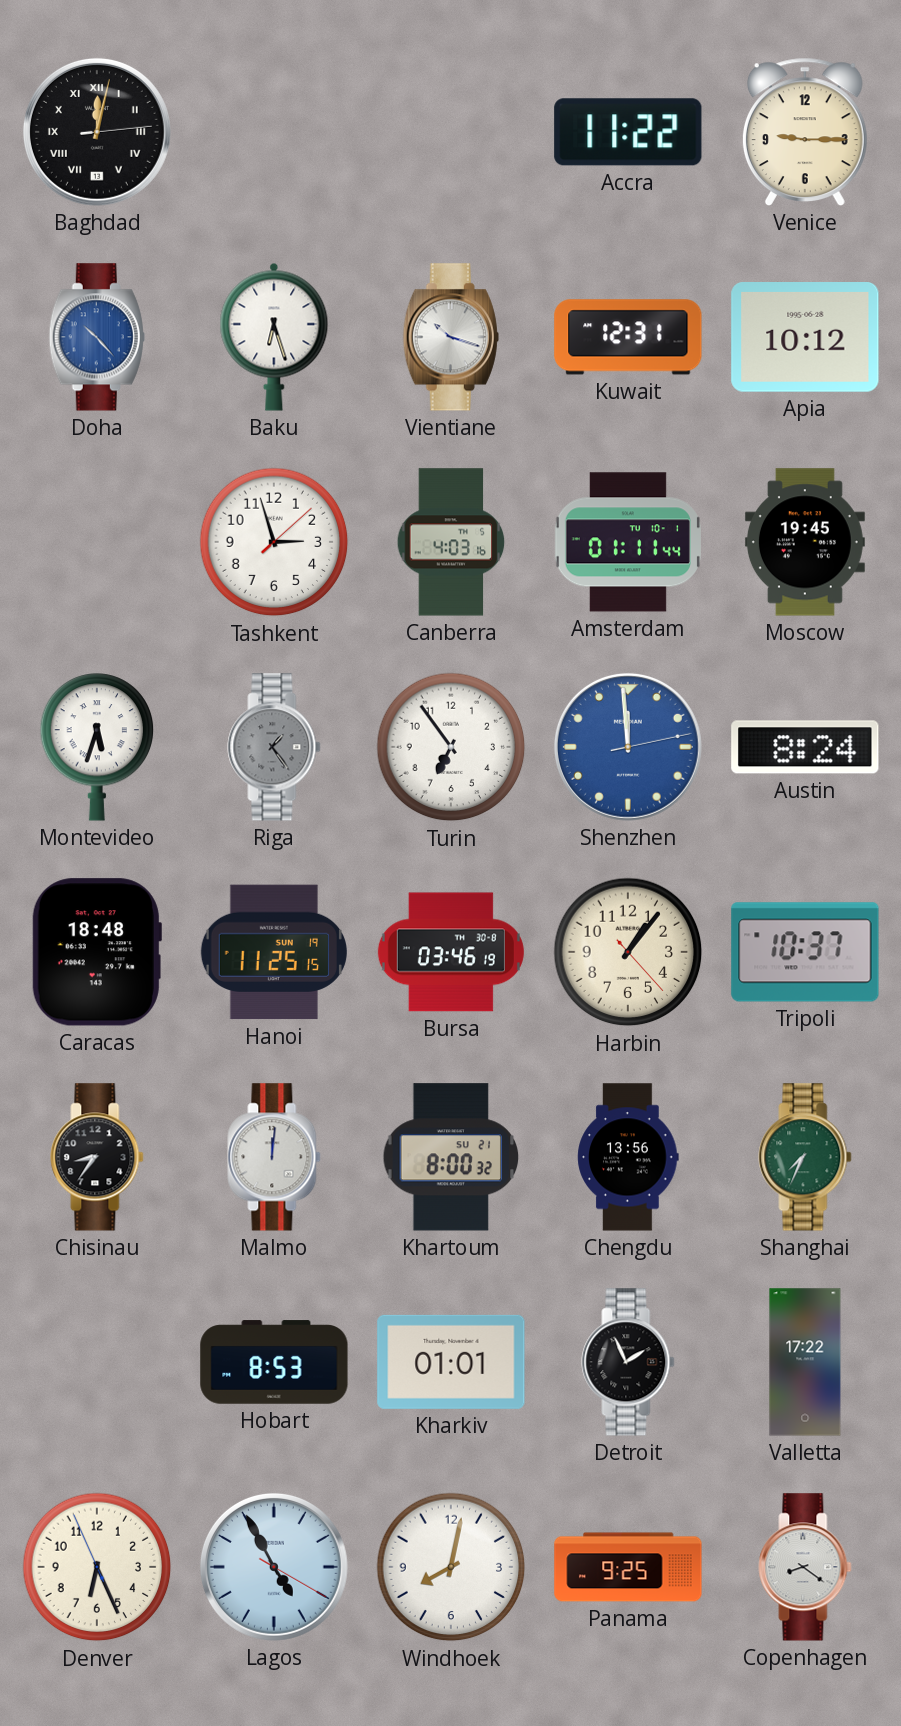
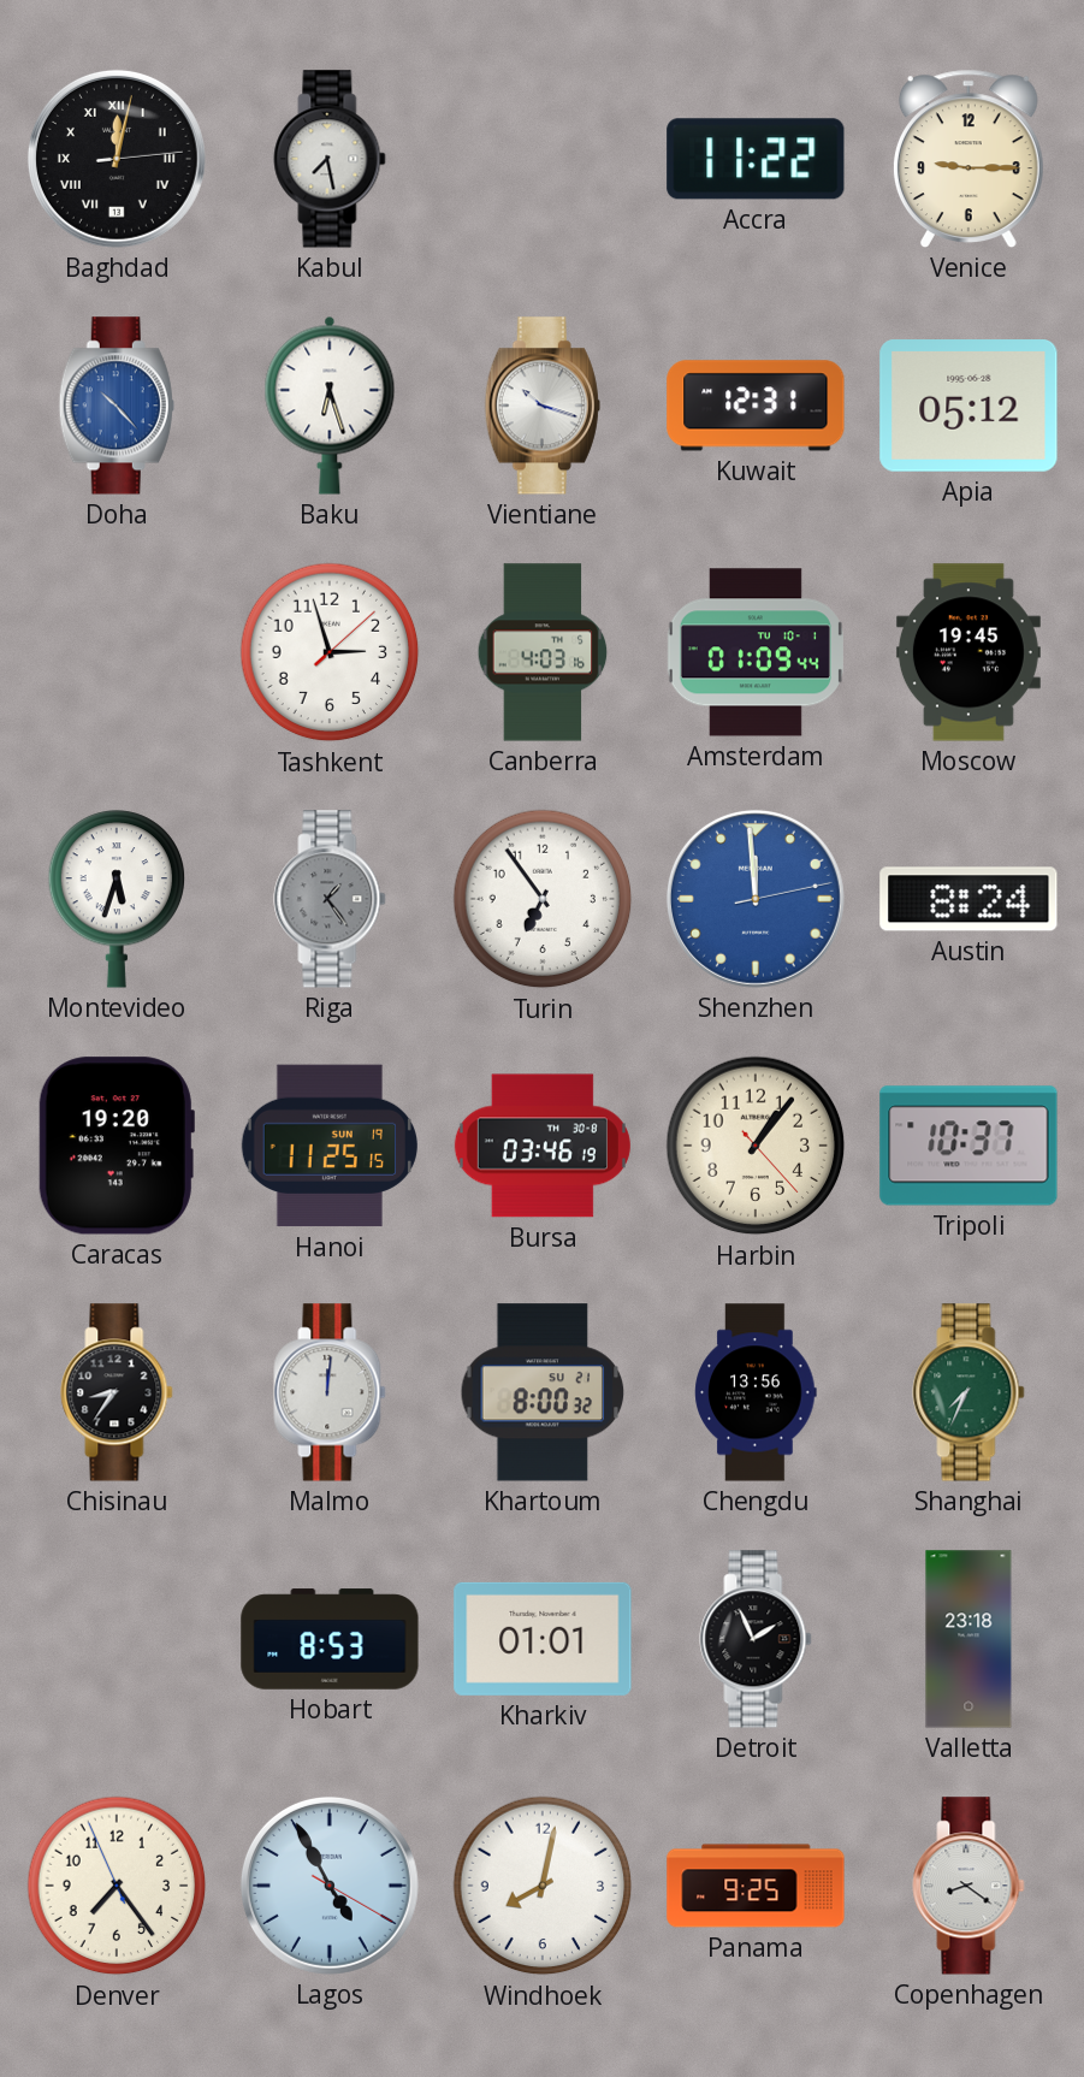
Kabul: none -> 7:28 (330, 159)
Apia: 10:12 -> 05:12 (969, 407)
Amsterdam: 01:11 -> 01:09 (756, 652)
Caracas: 18:48 -> 19:20 (117, 1146)
Valletta: 17:22 -> 23:18 (969, 1639)
Denver: 6:25 -> 7:23 (117, 1886)
